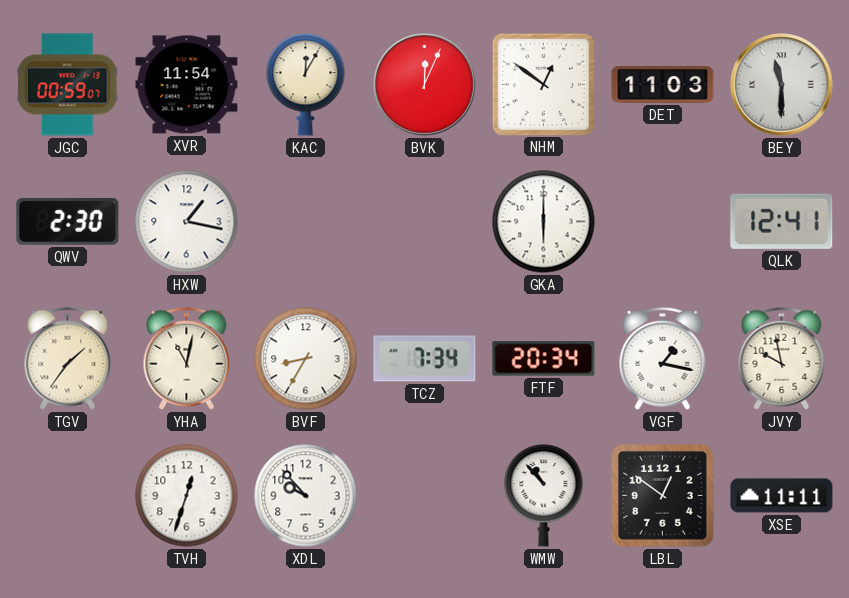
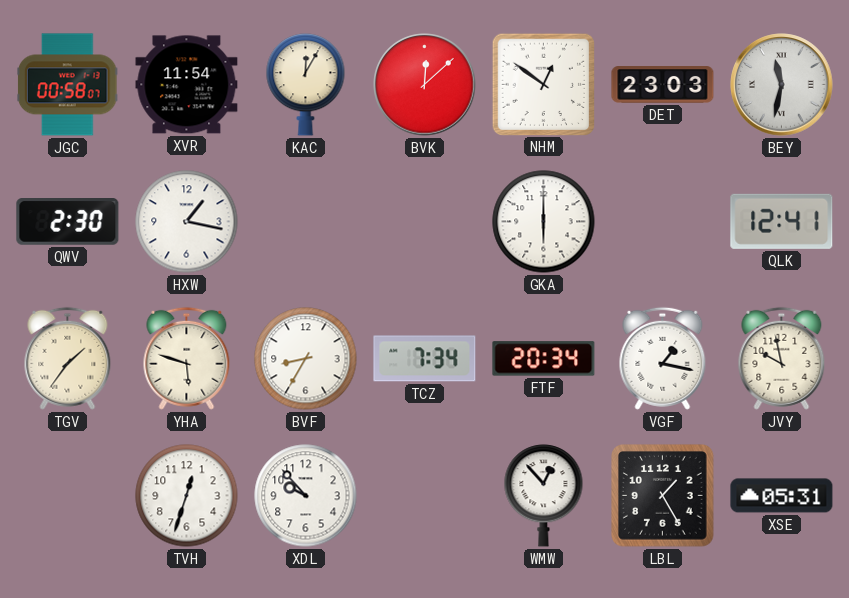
JGC: 00:59 -> 00:58 (68, 85)
BVK: 12:04 -> 12:08 (425, 85)
DET: 11:03 -> 23:03 (663, 85)
BEY: 11:30 -> 11:32 (782, 85)
YHA: 11:02 -> 5:48 (187, 358)
WMW: 10:53 -> 12:53 (544, 496)
LBL: 12:51 -> 1:25 (663, 496)
XSE: 11:11 -> 05:31 (782, 496)
